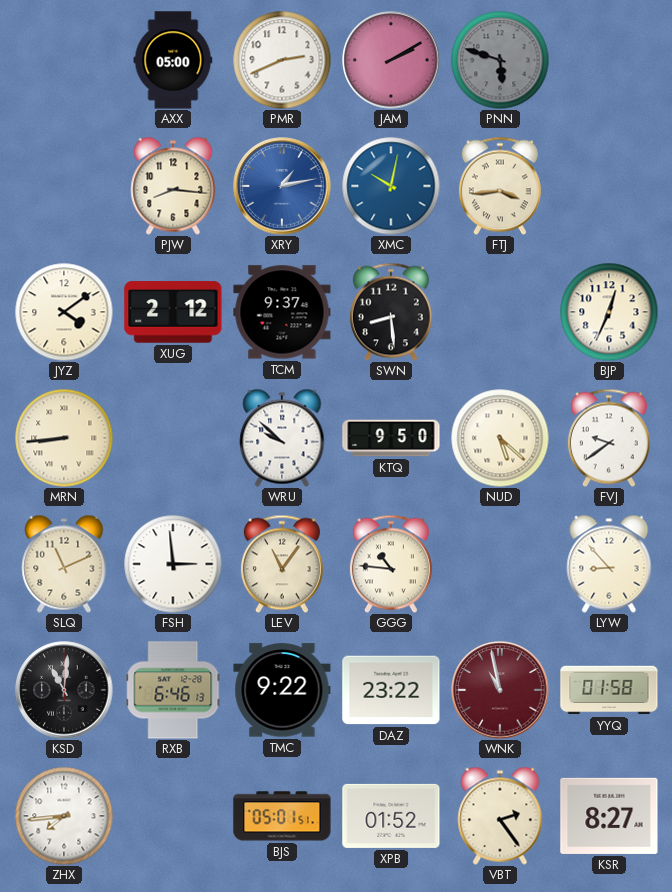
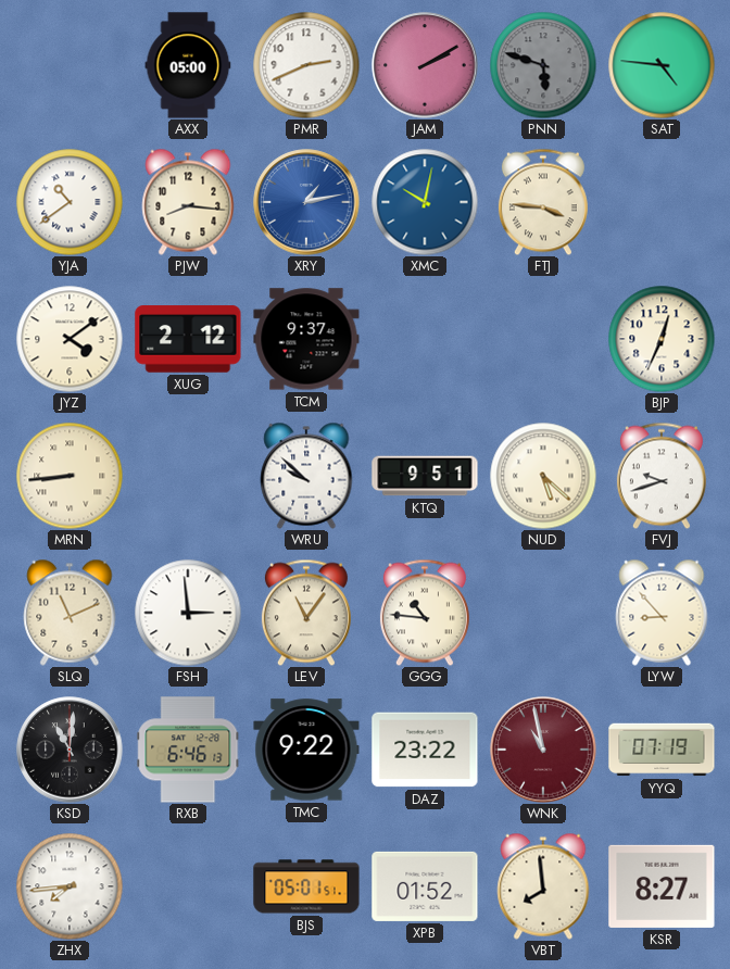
SAT: none -> 4:46 (662, 65)
YJA: none -> 10:39 (70, 202)
FTJ: 3:44 -> 3:46 (543, 202)
SWN: 8:29 -> none (391, 312)
KTQ: 9:50 -> 9:51 (425, 476)
FVJ: 9:39 -> 9:42 (662, 476)
YYQ: 01:58 -> 07:19 (662, 750)
VBT: 2:24 -> 7:59 (543, 886)
